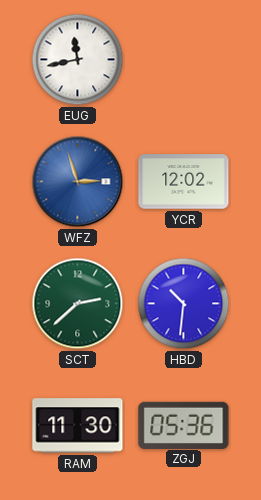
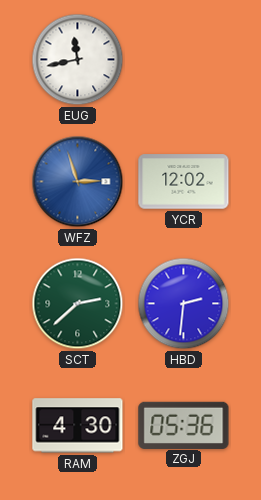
HBD: 10:31 -> 2:31 (184, 304)
RAM: 11:30 -> 4:30 (78, 426)
